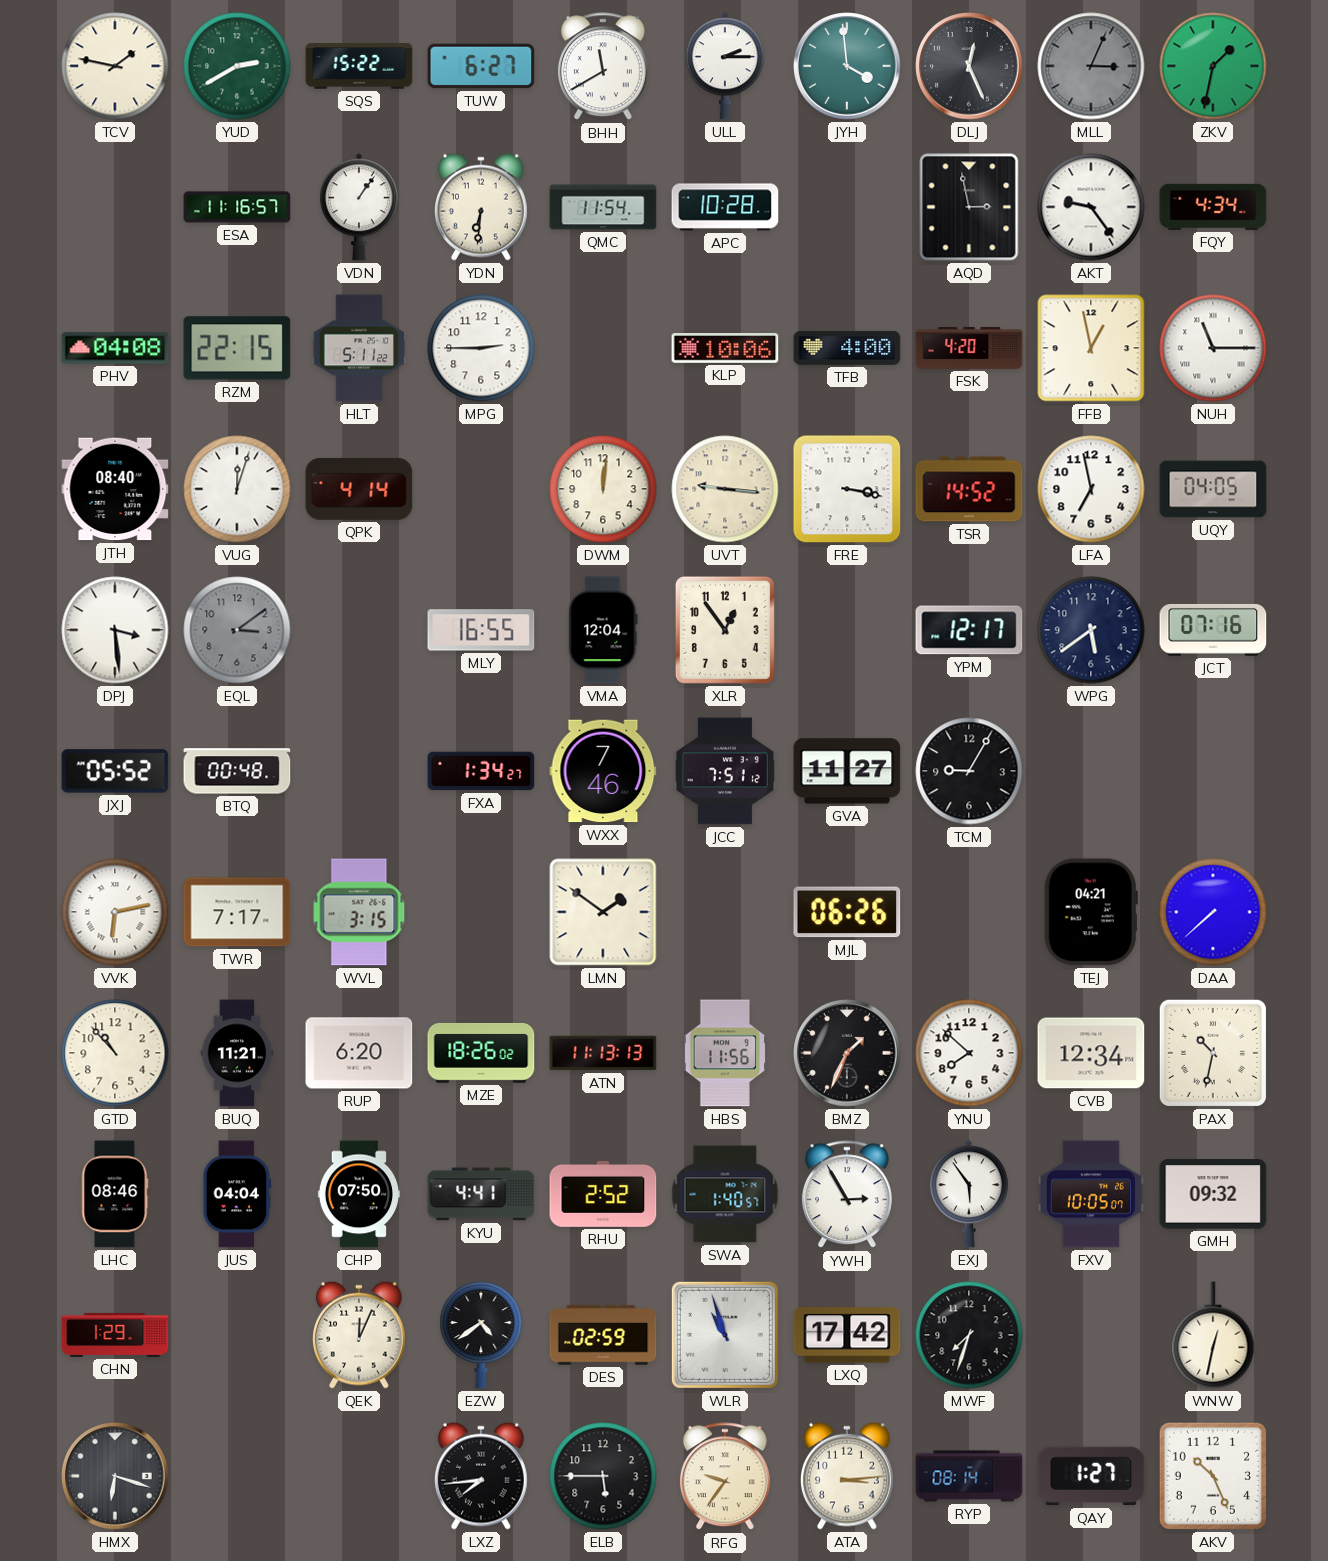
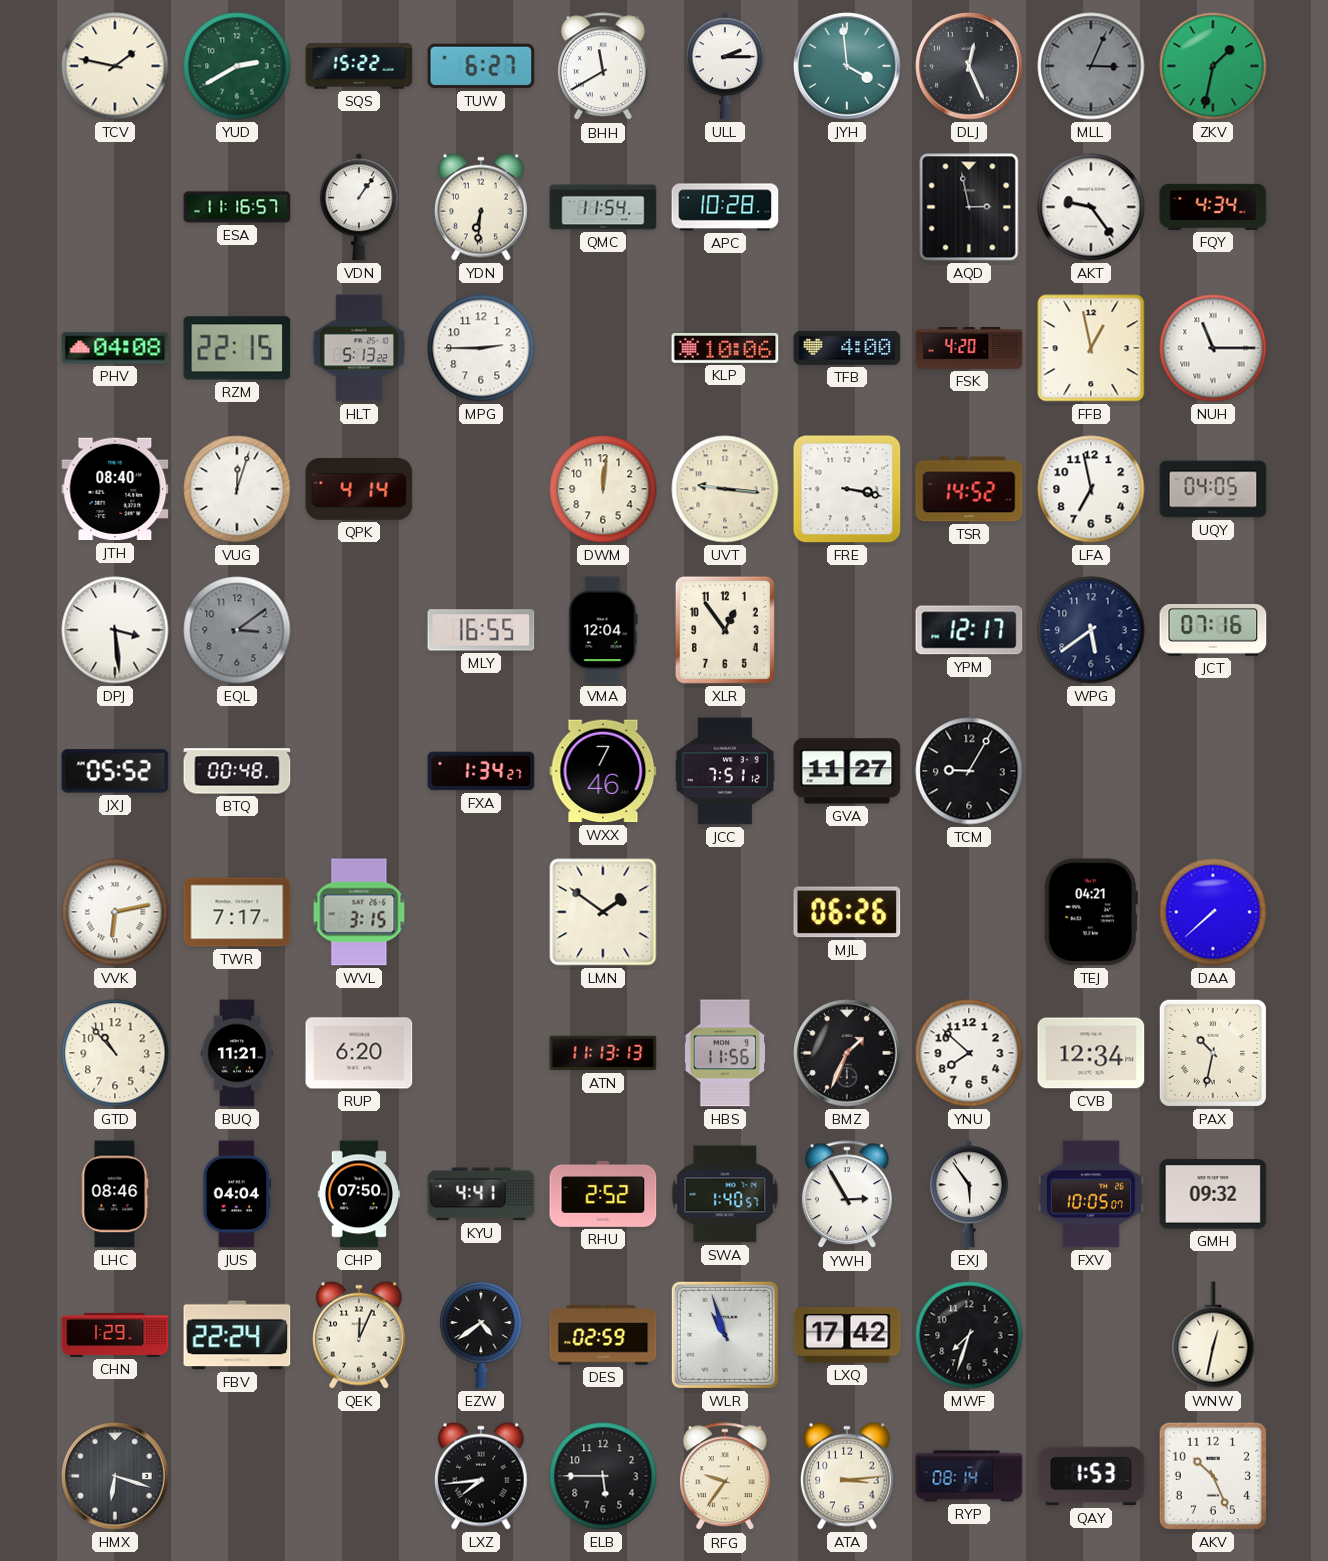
HLT: 5:11 -> 5:13 (359, 348)
MZE: 18:26 -> none (481, 1053)
FBV: none -> 22:24 (237, 1335)
QAY: 1:27 -> 1:53 (1091, 1476)
